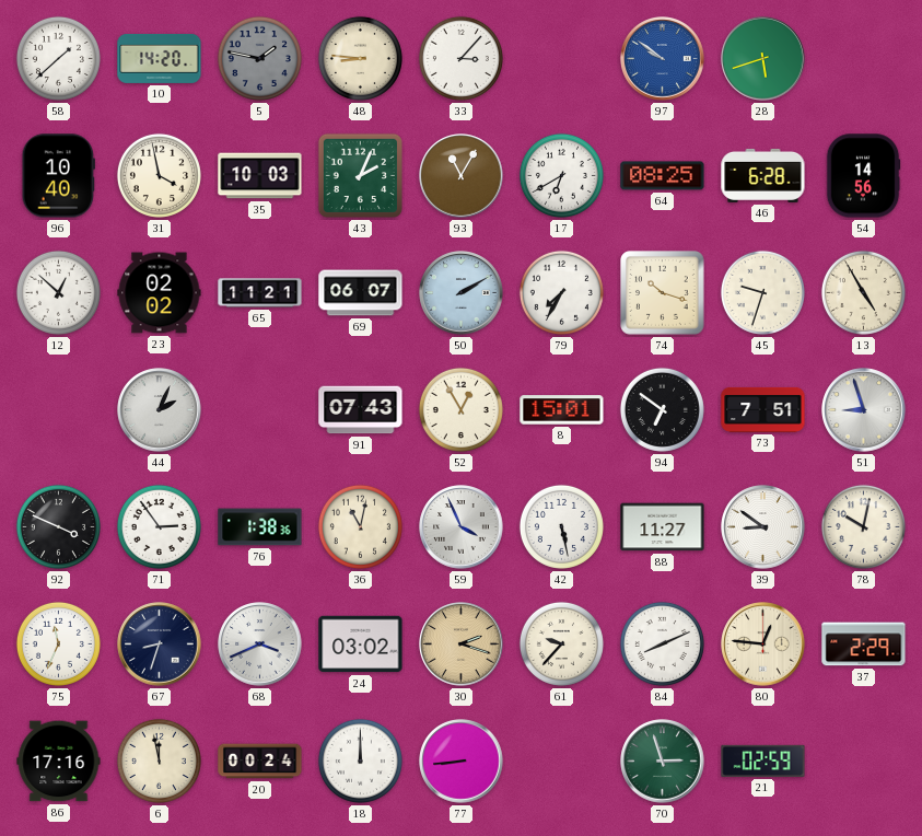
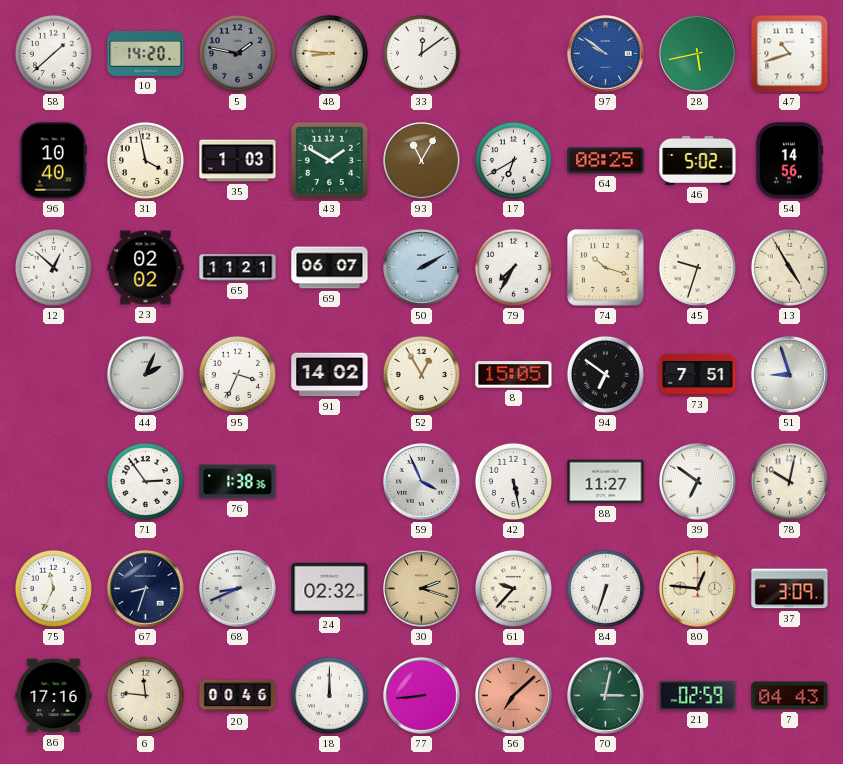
33: 3:07 -> 12:09 (421, 53)
28: 5:42 -> 5:43 (698, 54)
47: none -> 10:42 (790, 54)
35: 10:03 -> 1:03 (238, 161)
43: 2:04 -> 1:50 (329, 160)
46: 6:28 -> 5:02 (698, 160)
95: none -> 3:34 (237, 374)
91: 07:43 -> 14:02 (330, 375)
8: 15:01 -> 15:05 (514, 375)
92: 3:49 -> none (58, 526)
36: 11:02 -> none (360, 526)
39: 8:51 -> 6:51 (698, 482)
68: 3:41 -> 8:41 (238, 589)
24: 03:02 -> 02:32 (330, 589)
84: 8:11 -> 6:33 (605, 588)
37: 2:29 -> 3:09 (790, 589)
6: 11:58 -> 11:46 (145, 695)
20: 00:24 -> 00:46 (238, 696)
56: none -> 7:08 (514, 696)
70: 2:57 -> 3:02 (606, 696)
7: none -> 04:43 (790, 696)
